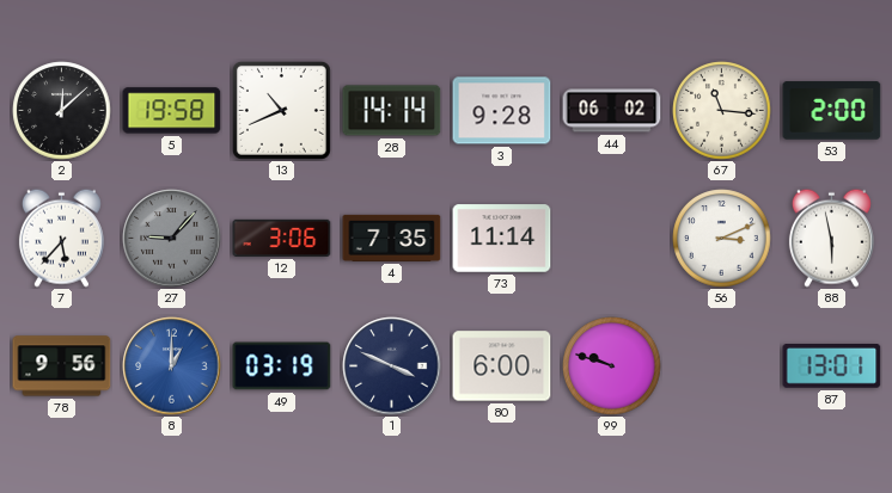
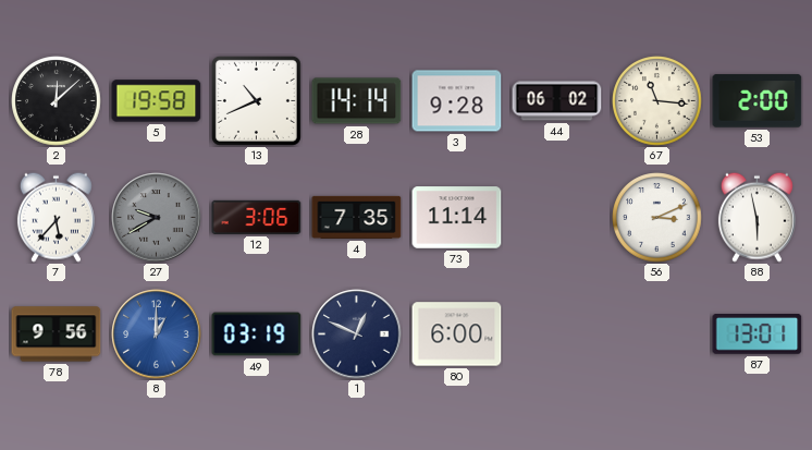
27: 9:07 -> 9:40 (157, 218)
1: 3:49 -> 12:49 (357, 335)
99: 9:48 -> none (612, 366)
